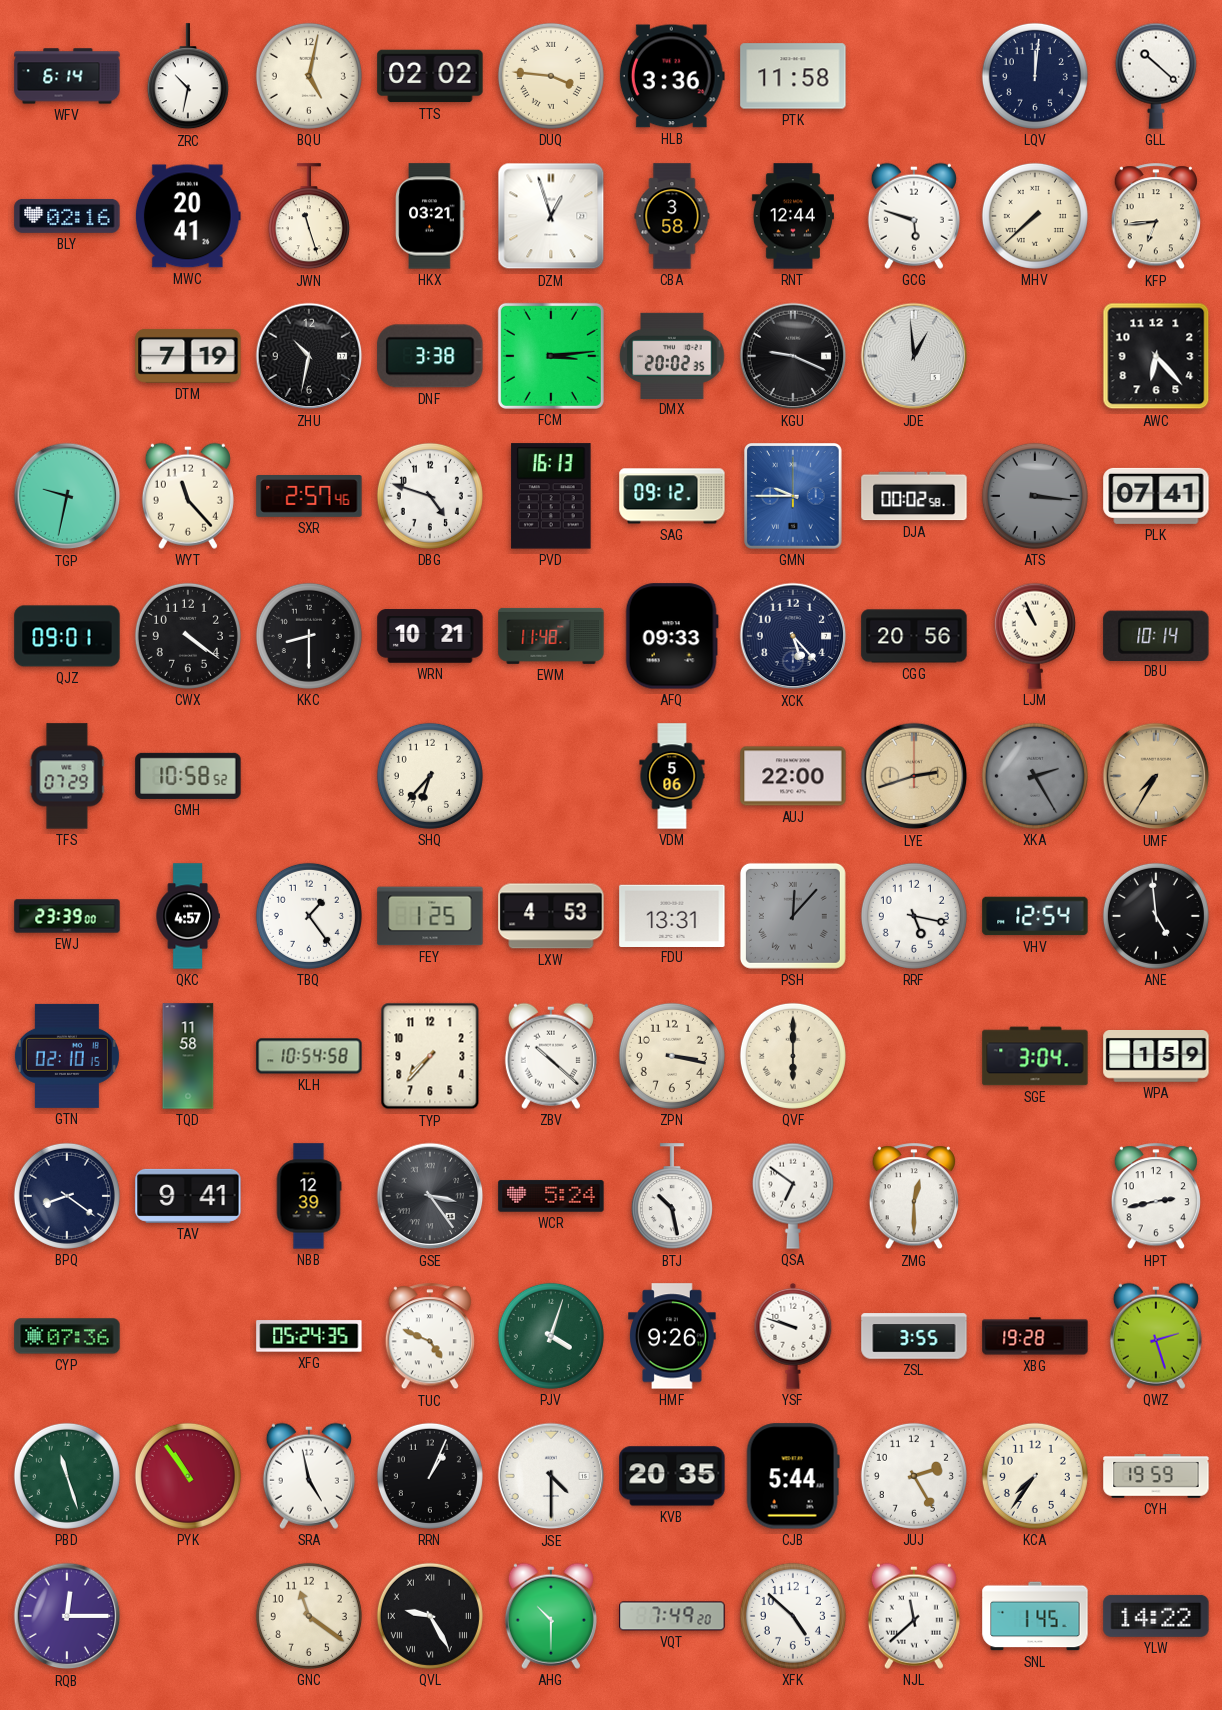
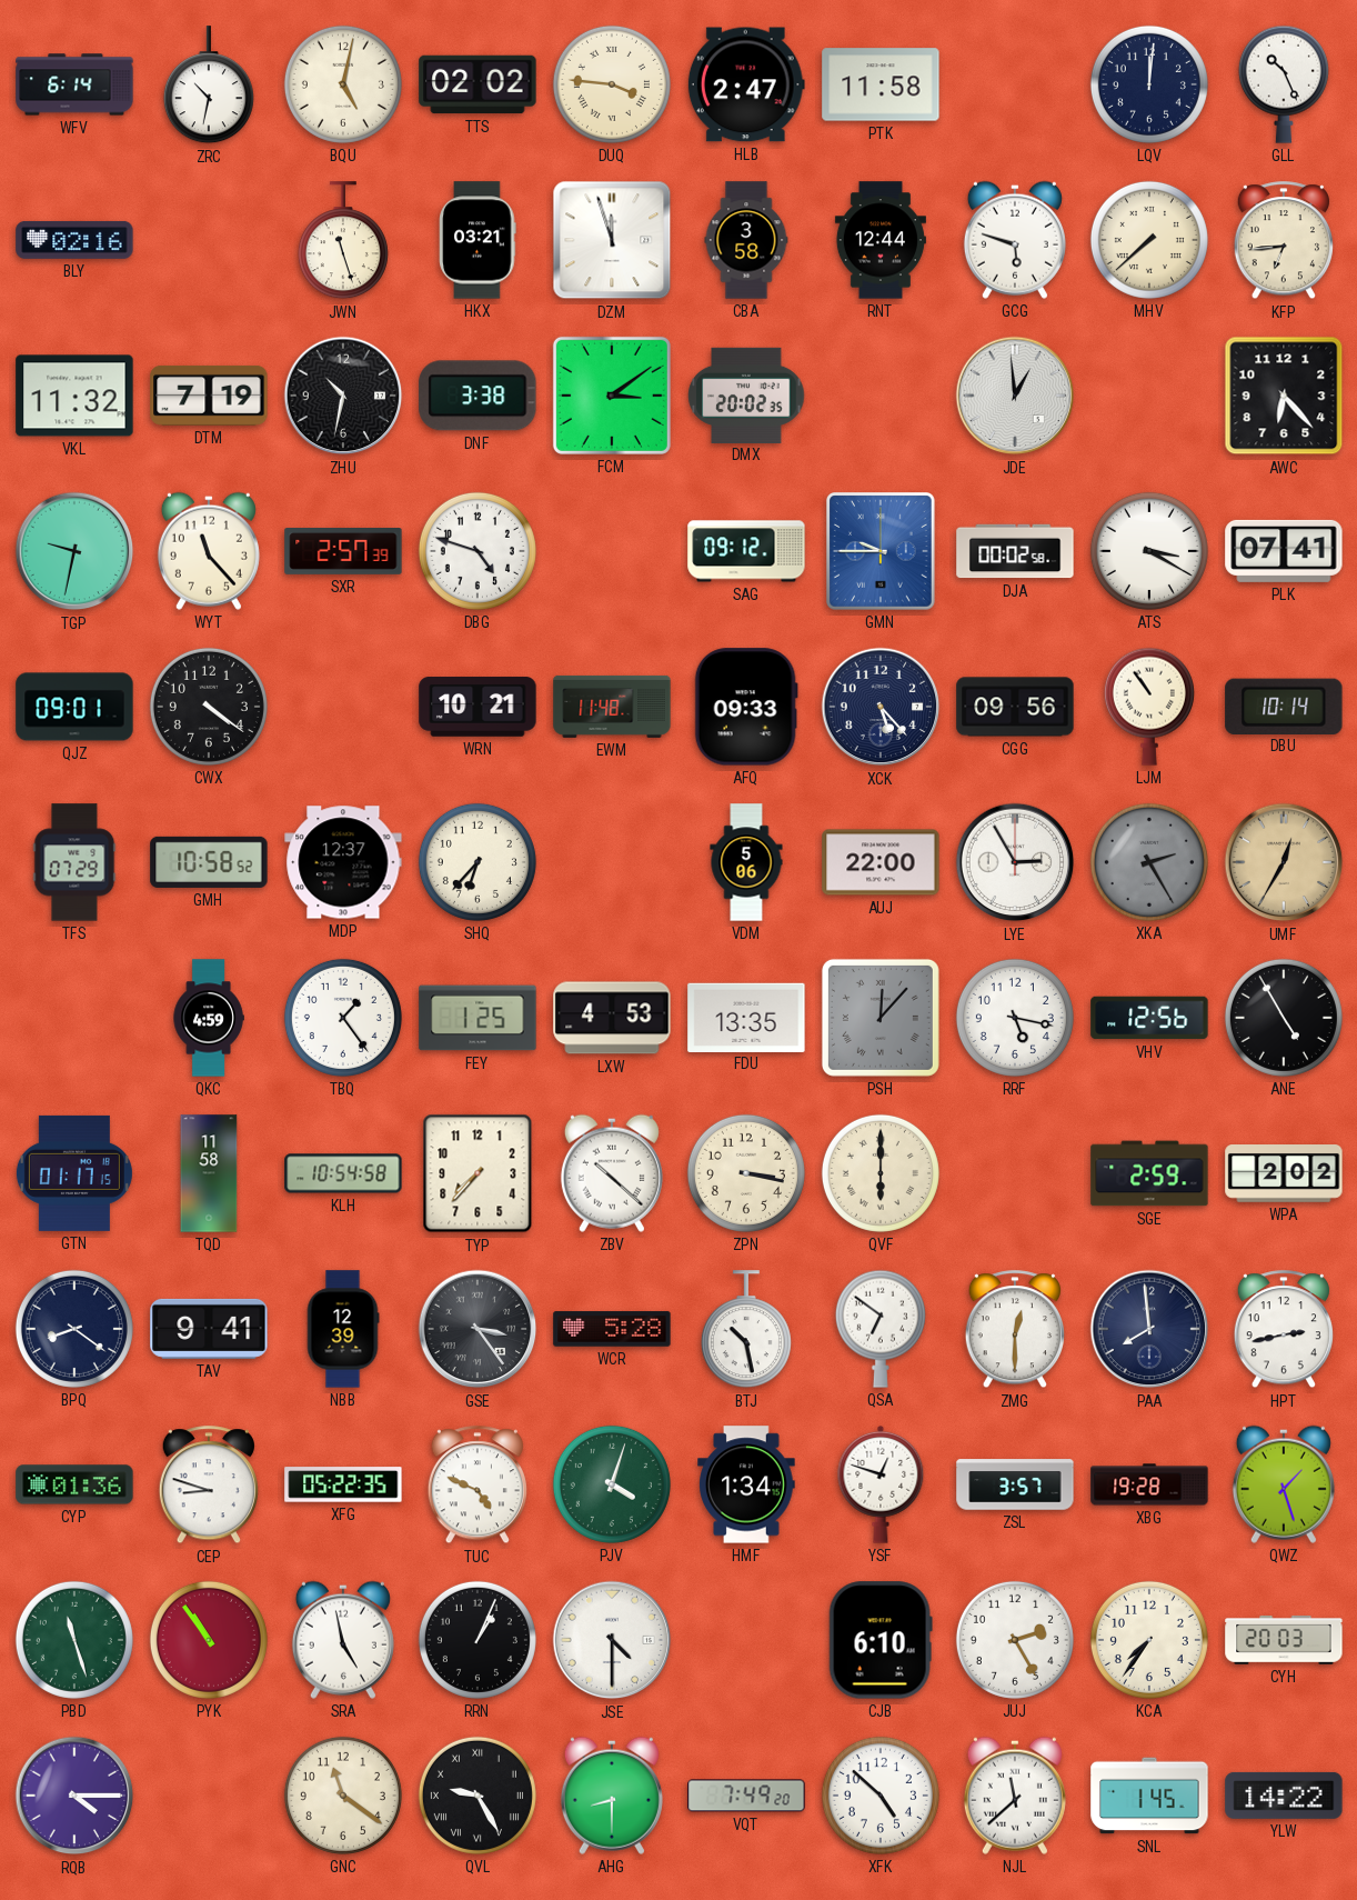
HLB: 3:36 -> 2:47 (746, 84)
GLL: 10:22 -> 10:26 (1284, 84)
MWC: 20:41 -> none (188, 216)
DZM: 12:57 -> 11:57 (612, 240)
VKL: none -> 11:32 (74, 396)
FCM: 3:14 -> 3:09 (612, 396)
KGU: 9:19 -> none (793, 356)
SXR: 2:57:46 -> 2:57:39 (343, 552)
PVD: 16:13 -> none (551, 496)
ATS: 3:16 -> 3:20 (1149, 551)
ATS dial: grey -> white (1149, 551)
KKC: 8:30 -> none (309, 636)
CGG: 20:56 -> 09:56 (1015, 707)
LJM: 10:56 -> 10:54 (1149, 707)
MDP: none -> 12:37 (343, 862)
LYE: 2:42 -> 2:55 (1015, 862)
LYE dial: champagne -> white (1015, 862)
UMF: 7:35 -> 12:35 (1284, 862)
EWJ: 23:39 -> none (67, 916)
QKC: 4:57 -> 4:59 (209, 1018)
FDU: 13:31 -> 13:35 (746, 1017)
VHV: 12:54 -> 12:56 (1149, 1018)
ANE: 4:59 -> 4:55 (1284, 1018)
GTN: 02:10 -> 01:17 (74, 1173)
SGE: 3:04 -> 2:59 (1149, 1173)
WPA: 1:59 -> 2:02 (1284, 1174)
WCR: 5:24 -> 5:28 (612, 1329)
PAA: none -> 7:59 (1149, 1329)
CYP: 07:36 -> 01:36 (74, 1484)
CEP: none -> 8:48 (209, 1486)
XFG: 05:24 -> 05:22 (343, 1484)
HMF: 9:26 -> 1:34 (746, 1484)
YSF: 9:48 -> 12:48 (881, 1484)
ZSL: 3:55 -> 3:57 (1015, 1484)
QWZ: 2:27 -> 1:27 (1284, 1484)
KVB: 20:35 -> none (672, 1476)
CJB: 5:44 -> 6:10 (881, 1640)
CYH: 19:59 -> 20:03 (1284, 1640)
RQB: 12:15 -> 4:15 (74, 1796)
AHG: 10:30 -> 8:30 (612, 1796)
